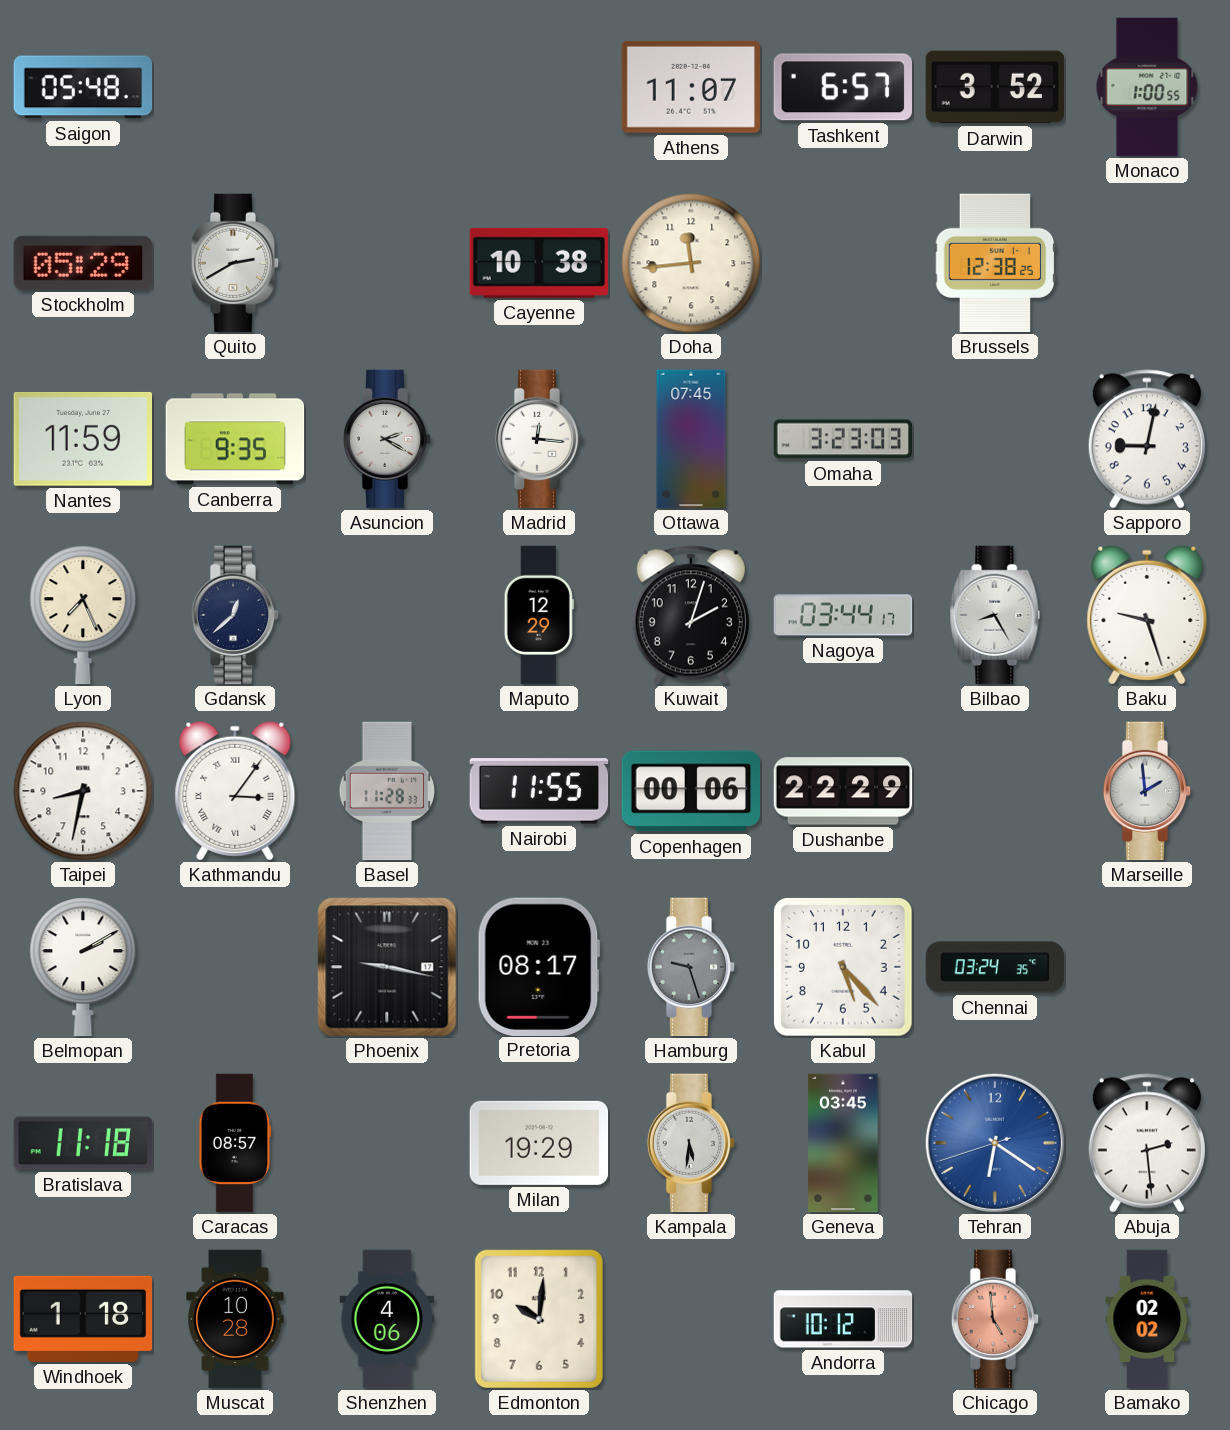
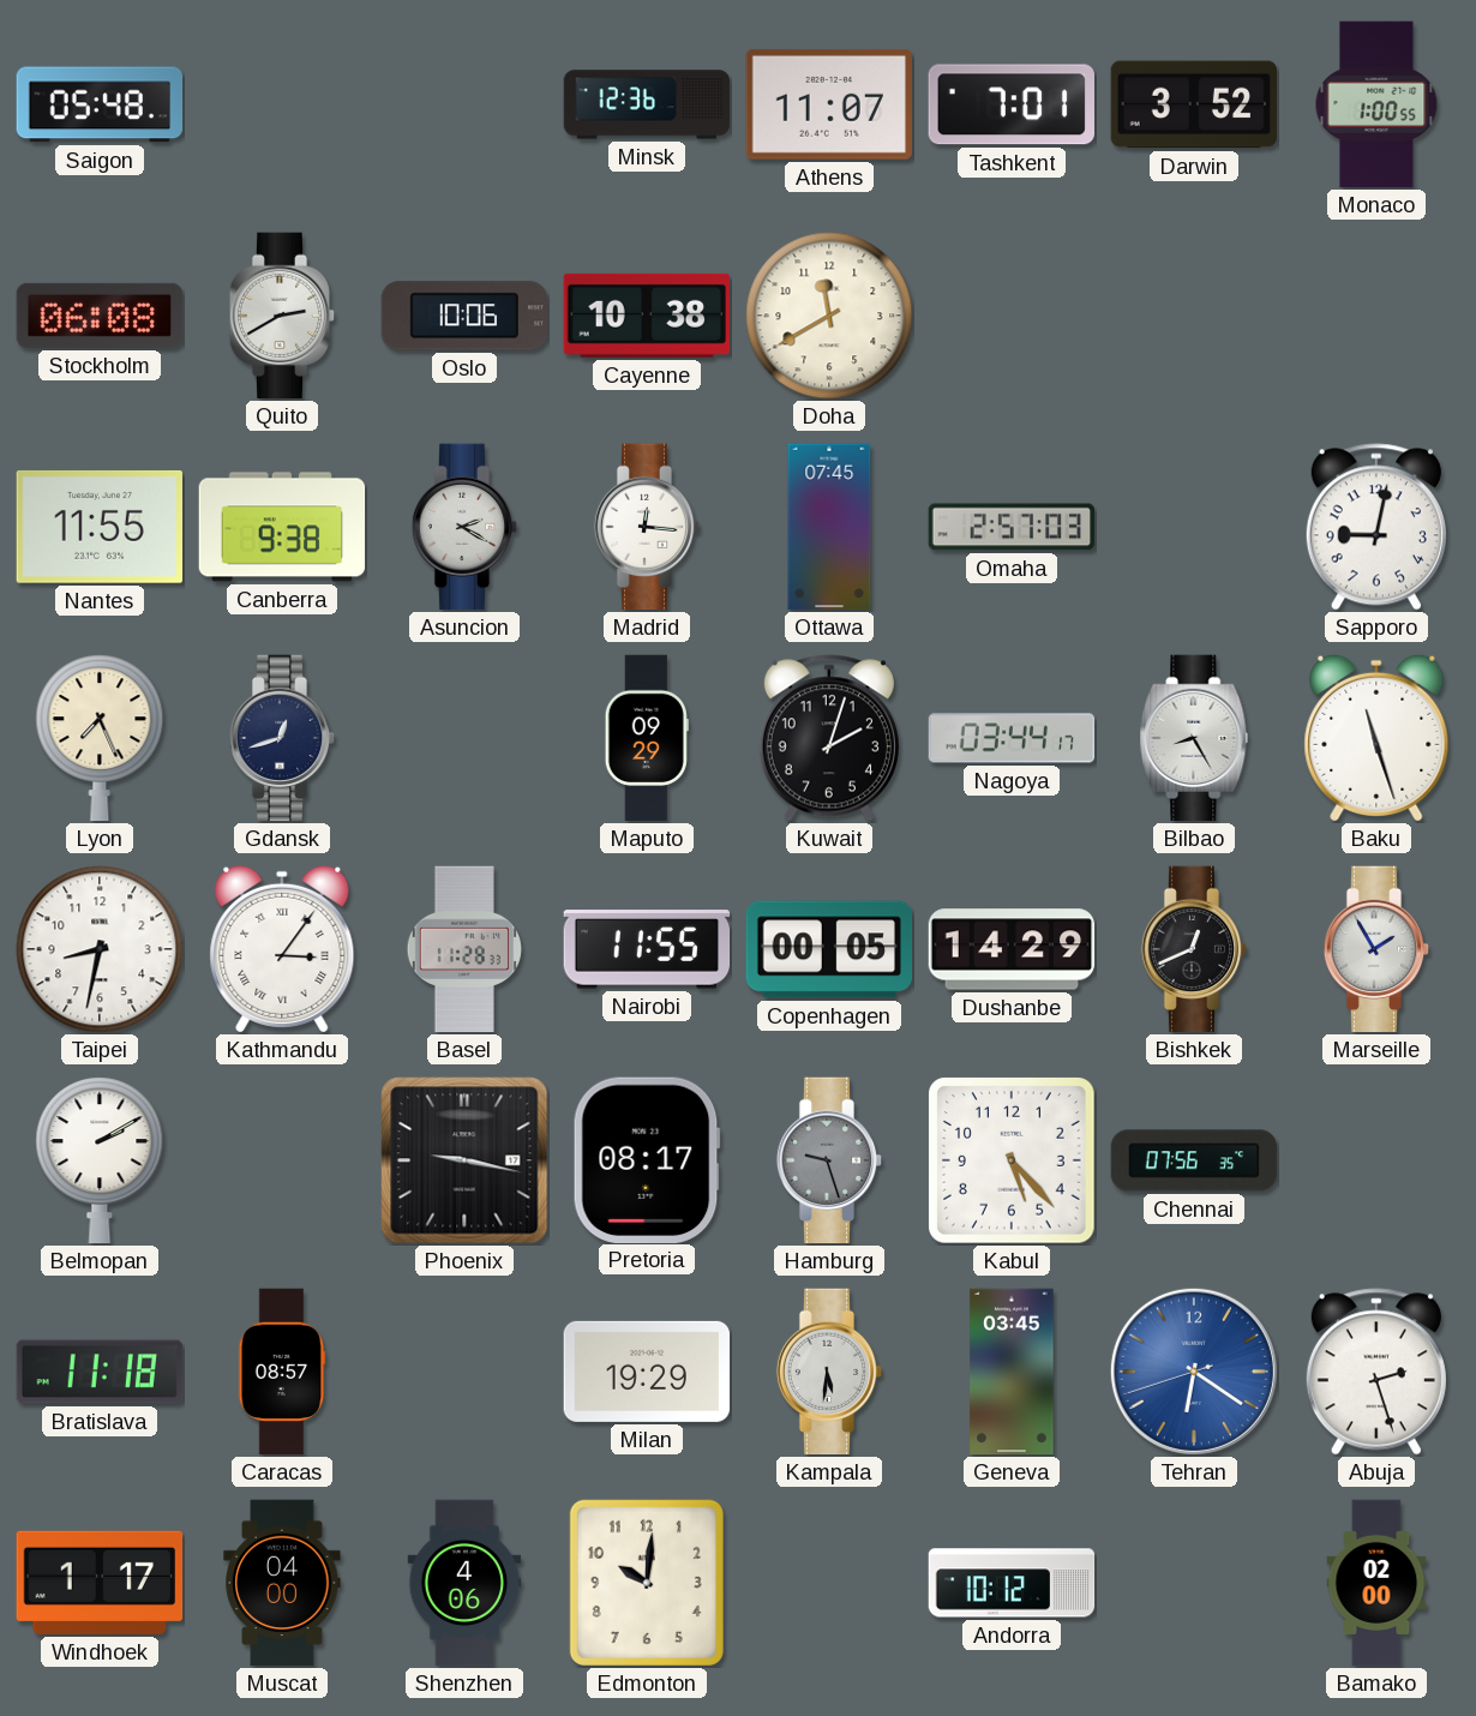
Minsk: none -> 12:36 (647, 104)
Tashkent: 6:57 -> 7:01 (1010, 104)
Stockholm: 05:29 -> 06:08 (100, 316)
Oslo: none -> 10:06 (463, 316)
Doha: 11:44 -> 11:40 (829, 316)
Brussels: 12:38 -> none (995, 263)
Nantes: 11:59 -> 11:55 (98, 527)
Canberra: 9:35 -> 9:38 (282, 527)
Omaha: 3:23 -> 2:57 (1012, 527)
Gdansk: 12:38 -> 12:42 (282, 738)
Maputo: 12:29 -> 09:29 (647, 738)
Baku: 9:27 -> 11:27 (1376, 738)
Copenhagen: 00:06 -> 00:05 (829, 949)
Dushanbe: 22:29 -> 14:29 (1012, 949)
Bishkek: none -> 12:41 (1194, 949)
Marseille: 1:59 -> 1:55 (1376, 949)
Chennai: 03:24 -> 07:56 (1194, 1160)
Abuja: 2:29 -> 2:27 (1376, 1372)
Windhoek: 1:18 -> 1:17 (100, 1583)
Muscat: 10:28 -> 04:00 (282, 1583)
Chicago: 4:59 -> none (995, 1319)
Bamako: 02:02 -> 02:00 (1376, 1583)
